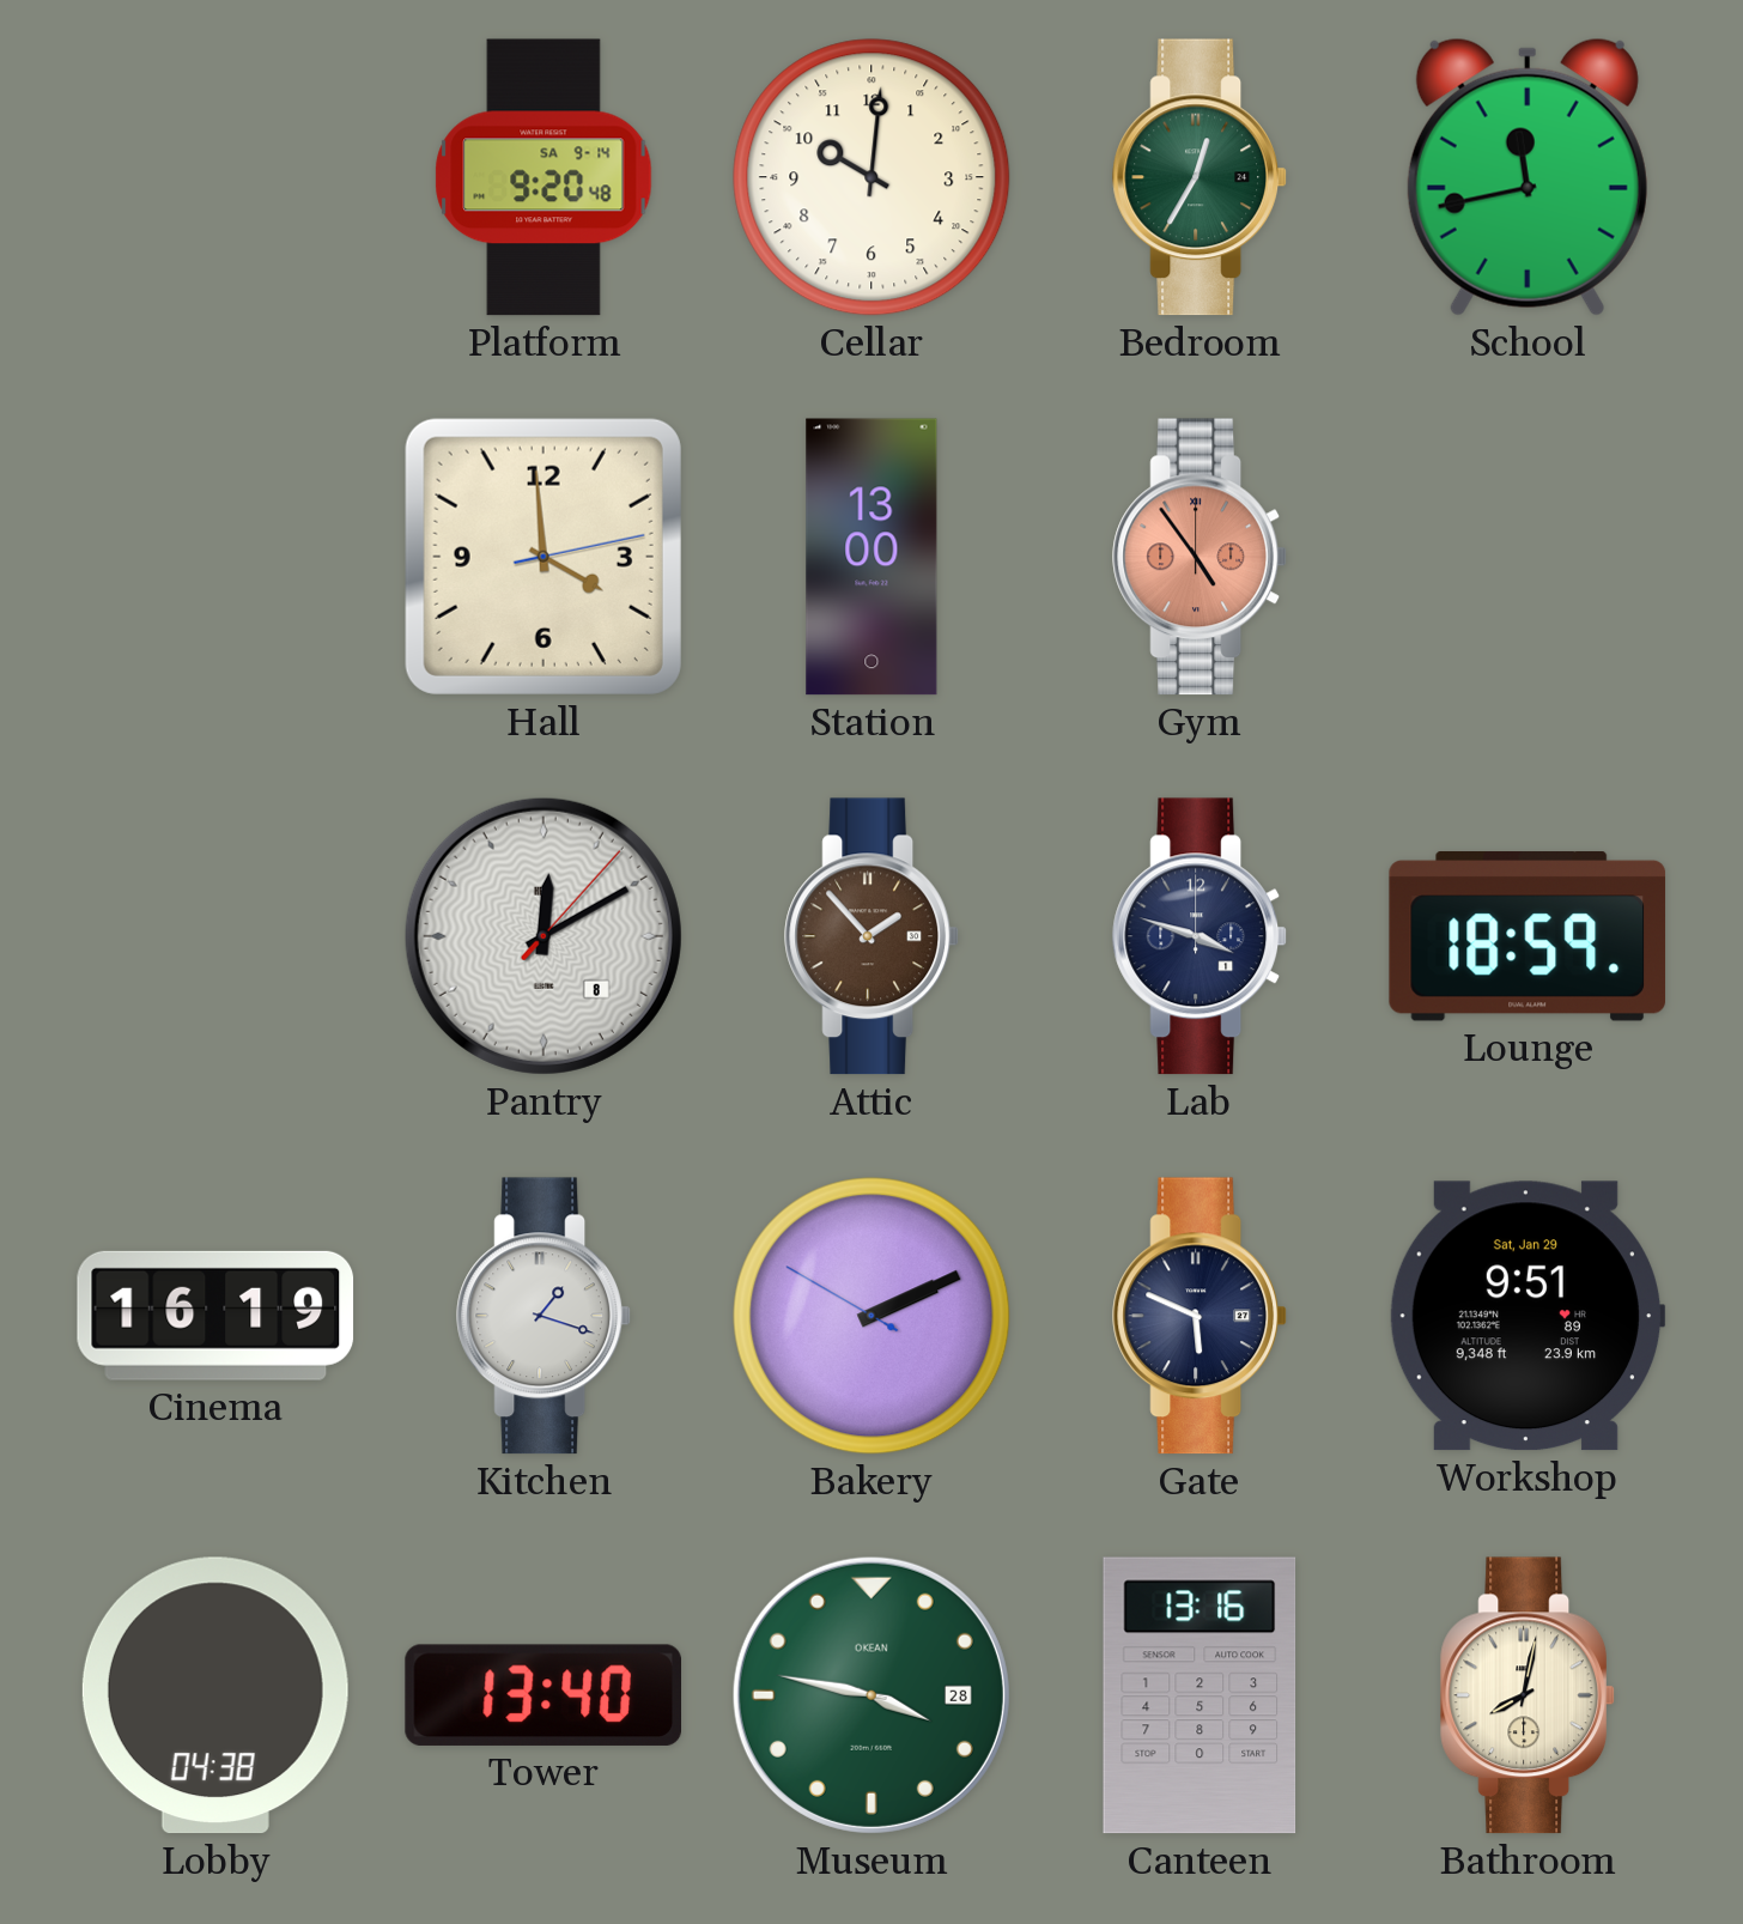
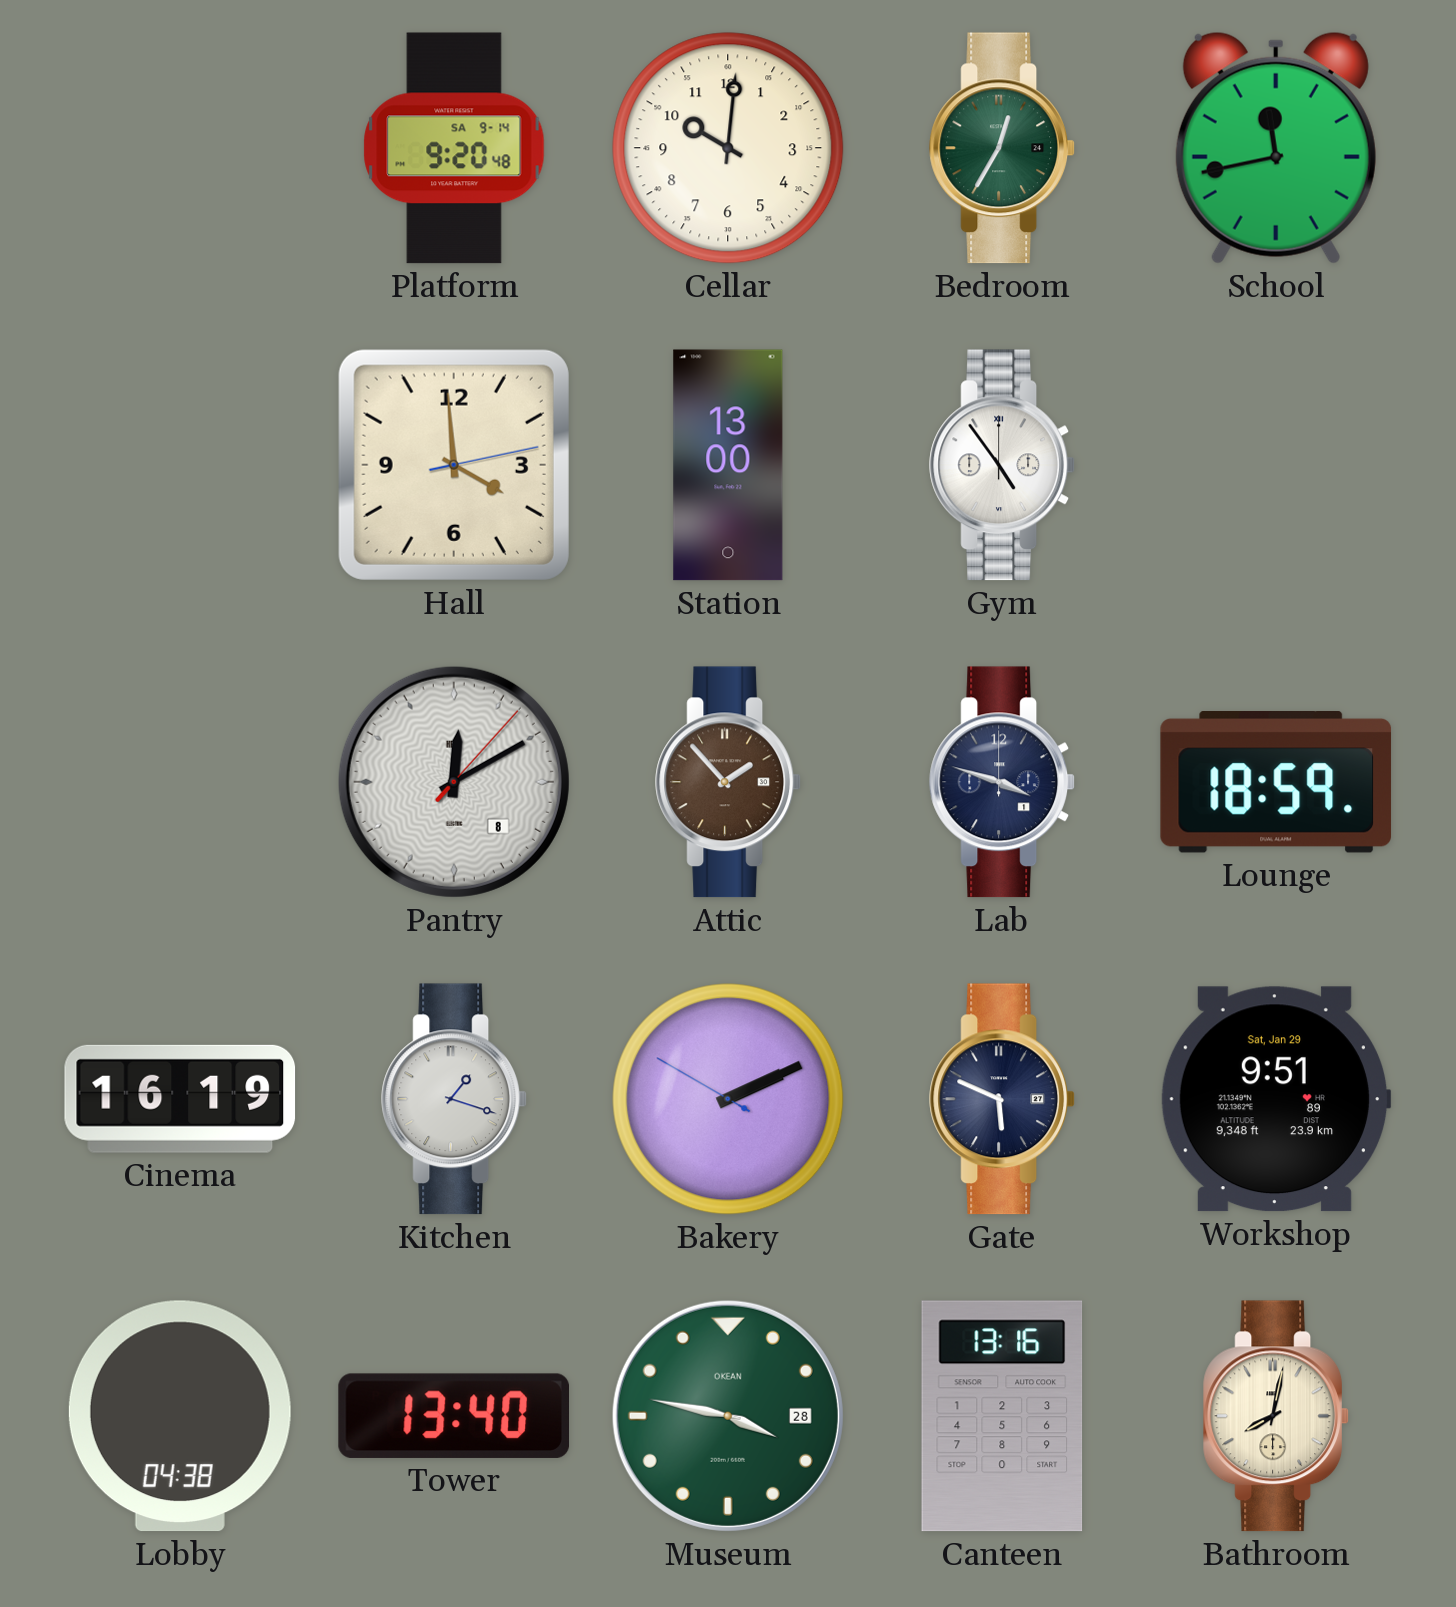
Gym dial: salmon -> white (1002, 465)
